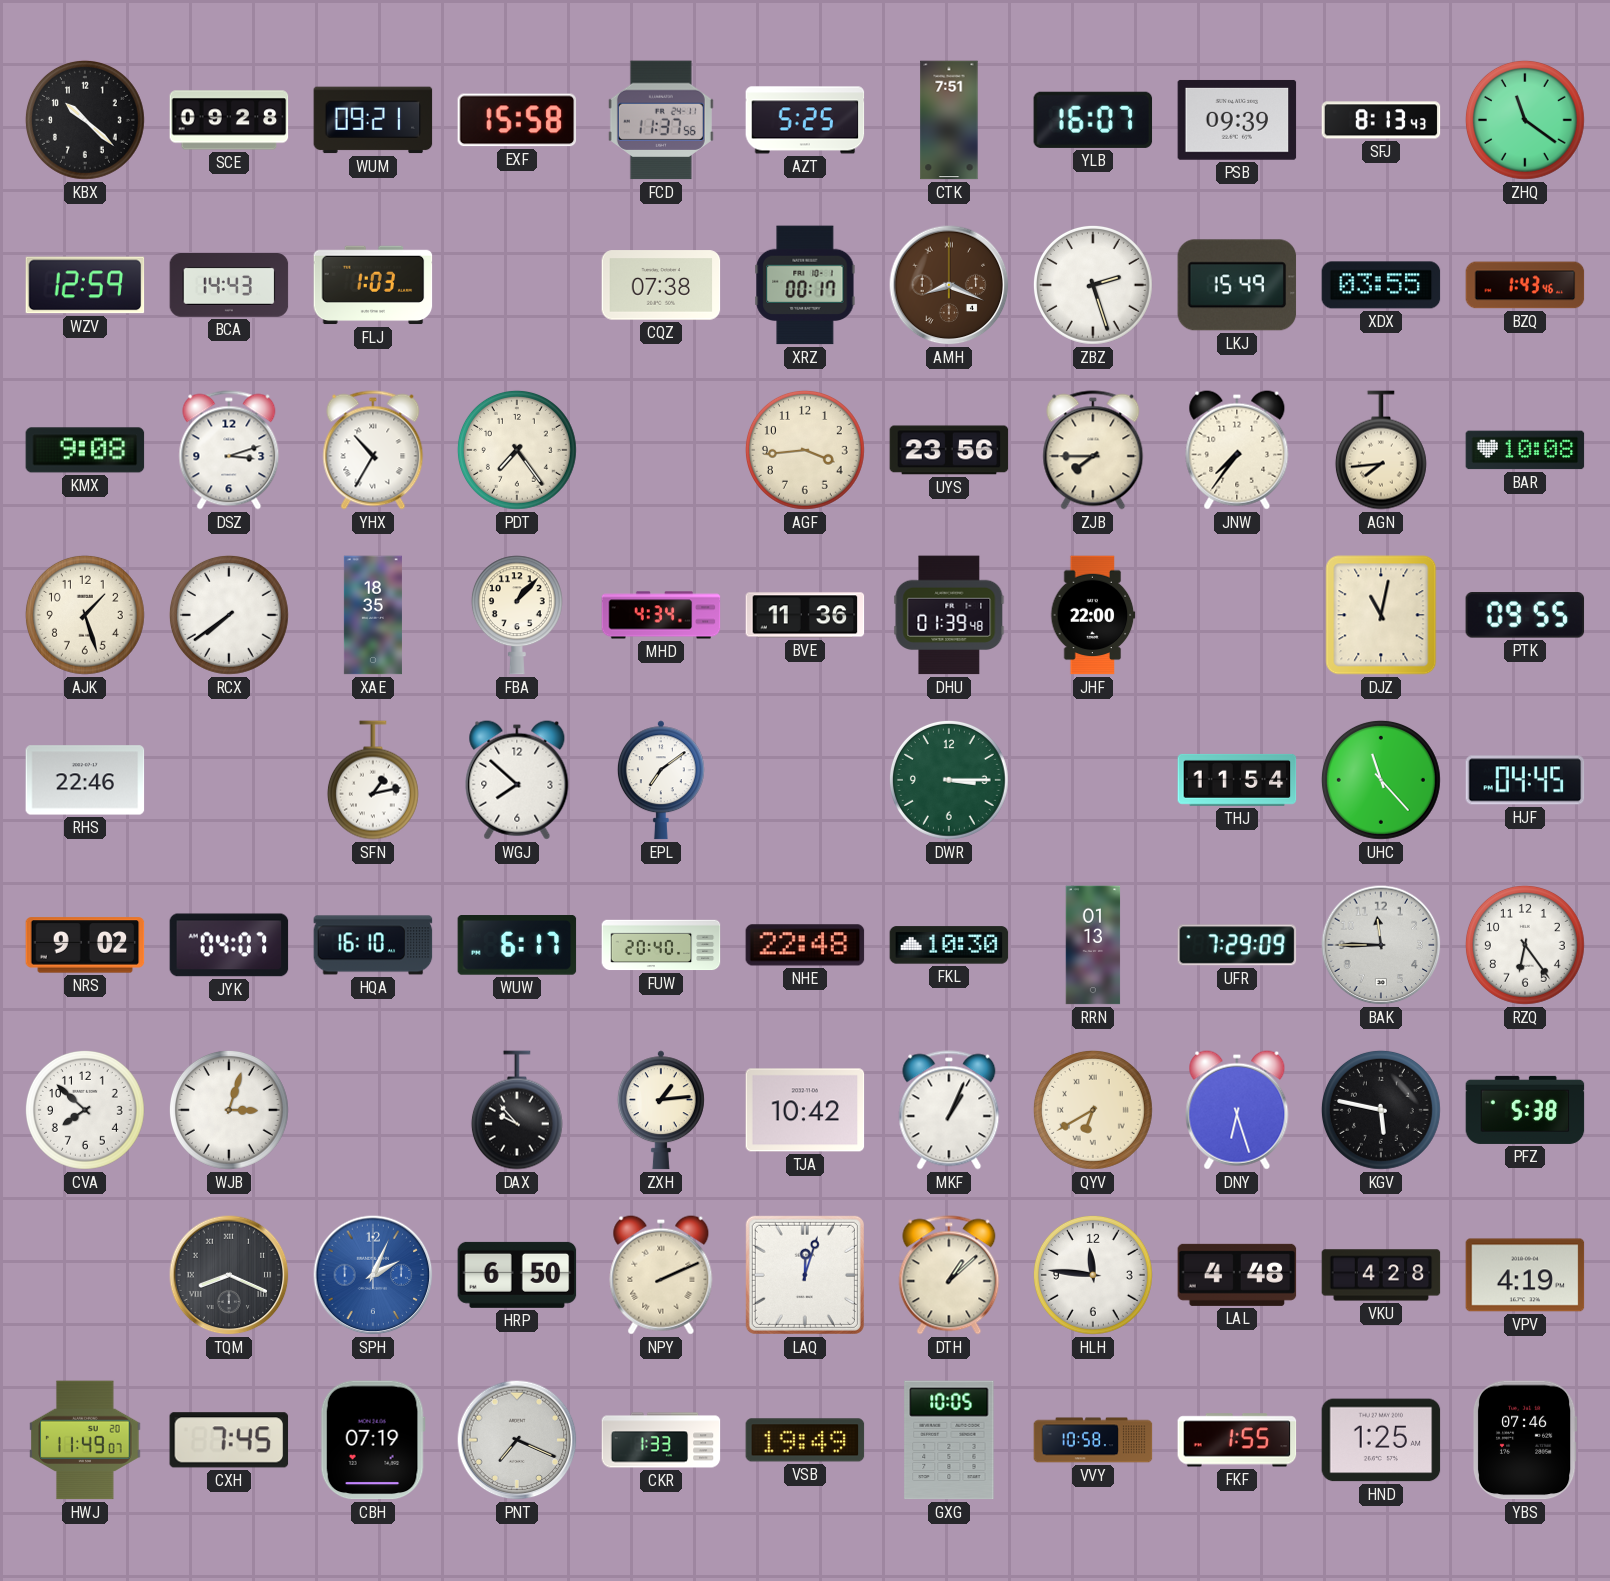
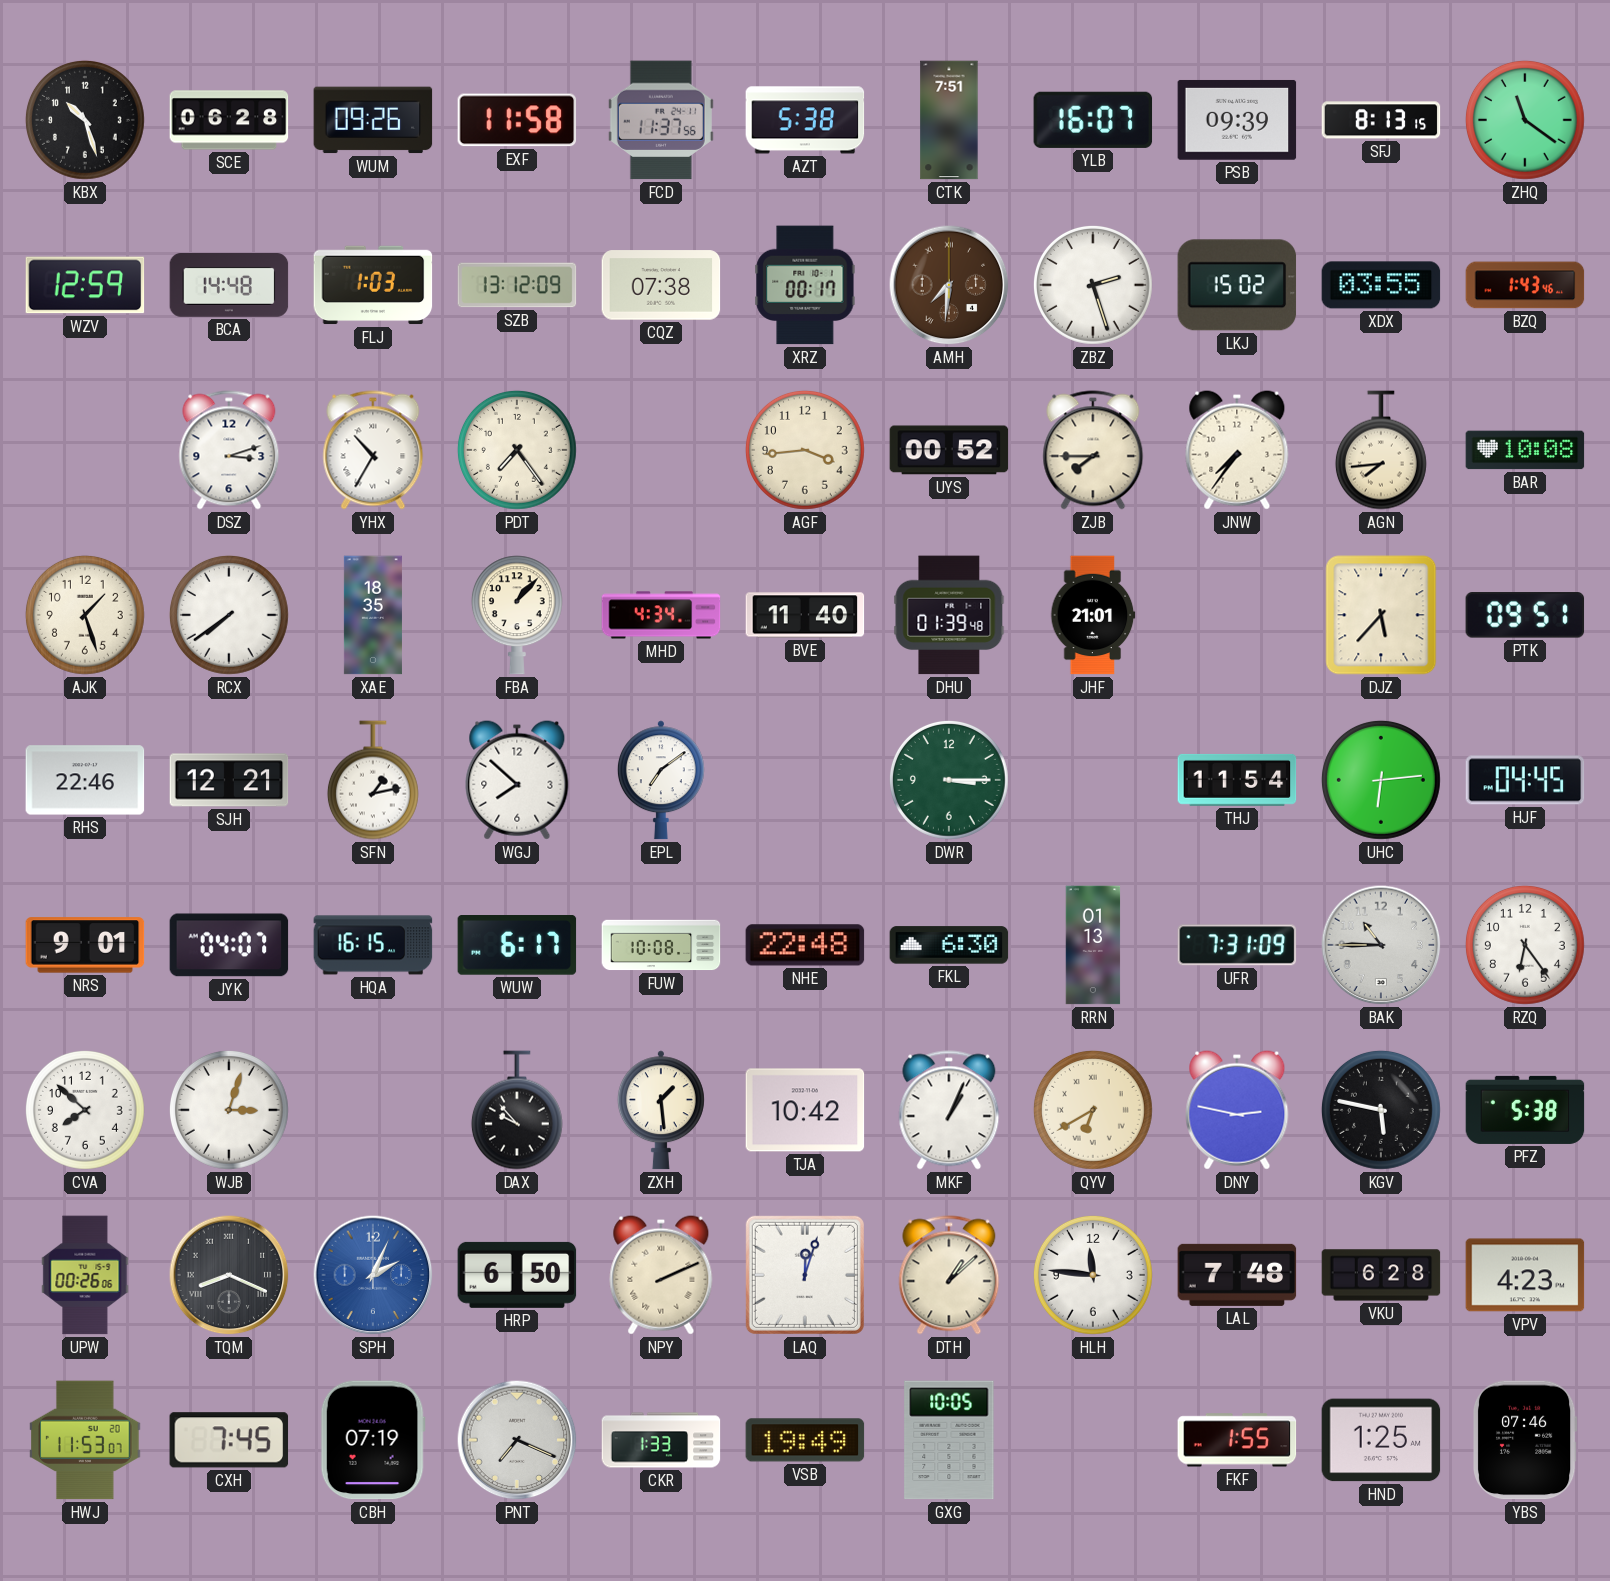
KBX: 10:22 -> 10:27 (85, 120)
SCE: 09:28 -> 06:28 (229, 120)
WUM: 09:21 -> 09:26 (373, 120)
EXF: 15:58 -> 11:58 (517, 120)
AZT: 5:25 -> 5:38 (805, 120)
SFJ: 8:13:43 -> 8:13:15 (1381, 120)
BCA: 14:43 -> 14:48 (229, 286)
SZB: none -> 13:12 (517, 285)
AMH: 8:19 -> 7:31 (949, 285)
LKJ: 15:49 -> 15:02 (1237, 285)
KMX: 9:08 -> none (85, 450)
UYS: 23:56 -> 00:52 (949, 450)
BVE: 11:36 -> 11:40 (805, 615)
JHF: 22:00 -> 21:01 (1093, 615)
DJZ: 11:02 -> 5:37 (1381, 615)
PTK: 09:55 -> 09:51 (1525, 615)
SJH: none -> 12:21 (229, 780)
UHC: 11:23 -> 6:14 (1381, 780)
NRS: 9:02 -> 9:01 (85, 945)
HQA: 16:10 -> 16:15 (373, 945)
FUW: 20:40 -> 10:08 (661, 945)
FKL: 10:30 -> 6:30 (949, 945)
UFR: 7:29 -> 7:31 (1237, 945)
BAK: 11:45 -> 10:45 (1381, 945)
ZXH: 1:14 -> 1:29 (661, 1110)
DNY: 6:27 -> 2:47 (1237, 1110)
UPW: none -> 00:26 (85, 1275)
LAL: 4:48 -> 7:48 (1237, 1275)
VKU: 4:28 -> 6:28 (1381, 1275)
VPV: 4:19 -> 4:23 (1525, 1275)
HWJ: 11:49 -> 11:53 (85, 1440)
VVY: 10:58 -> none (1093, 1440)
